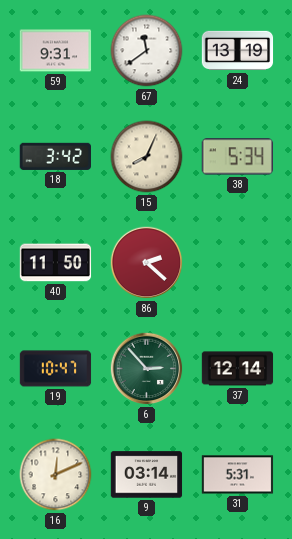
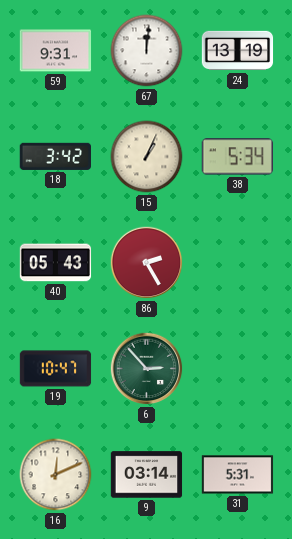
67: 11:39 -> 12:01 (147, 51)
15: 8:04 -> 1:04 (147, 157)
40: 11:50 -> 05:43 (56, 263)
86: 2:22 -> 2:25 (147, 263)
37: 12:14 -> none (238, 369)
